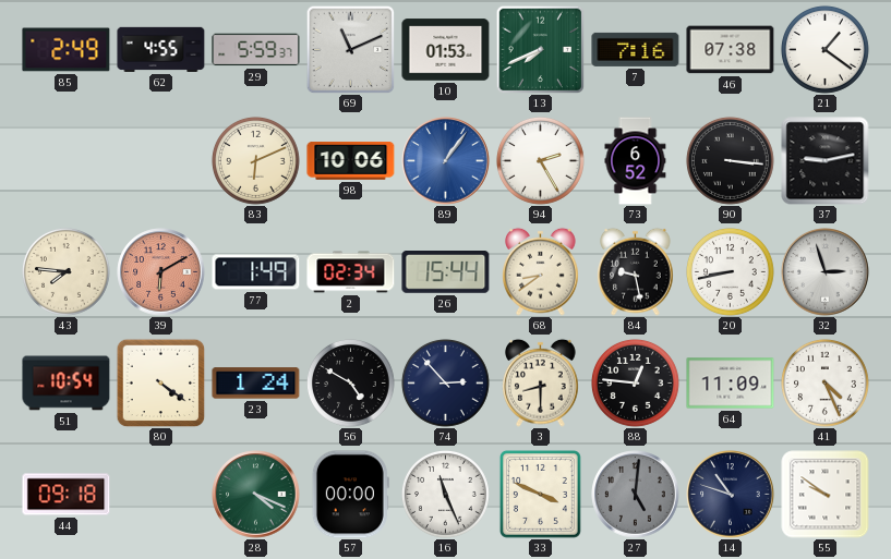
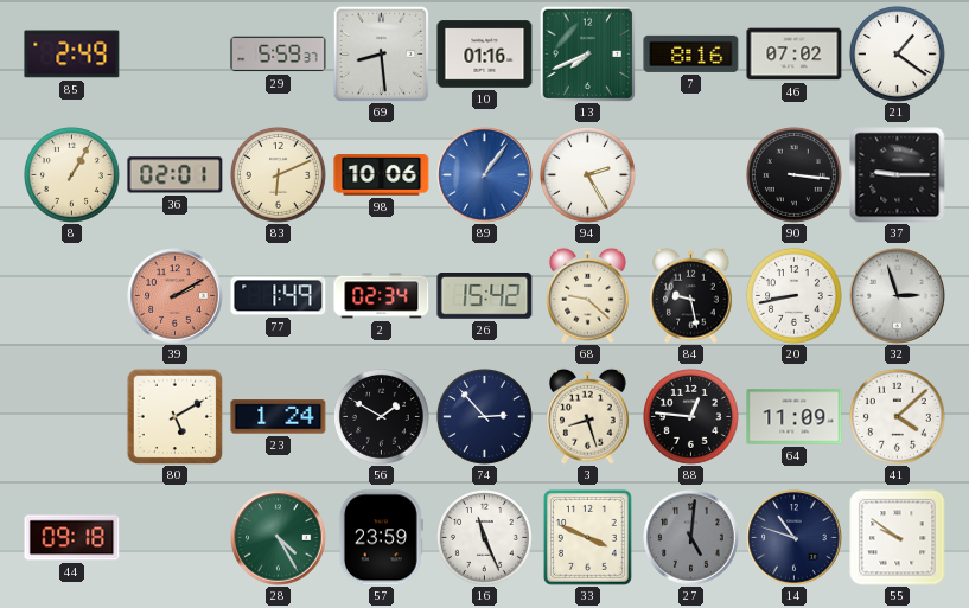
62: 4:55 -> none (161, 49)
69: 11:11 -> 8:29 (381, 53)
10: 01:53 -> 01:16 (485, 55)
7: 7:16 -> 8:16 (691, 53)
46: 07:38 -> 07:02 (795, 55)
8: none -> 1:05 (71, 174)
36: none -> 02:01 (176, 175)
73: 6:52 -> none (636, 161)
37: 9:13 -> 9:15 (898, 175)
43: 7:46 -> none (65, 271)
39: 6:10 -> 2:10 (176, 296)
26: 15:44 -> 15:42 (485, 296)
68: 8:39 -> 9:22 (588, 295)
51: 10:54 -> none (67, 384)
80: 4:21 -> 5:10 (174, 416)
56: 4:50 -> 1:50 (381, 416)
3: 8:30 -> 8:27 (588, 416)
41: 4:26 -> 4:08 (897, 416)
28: 4:19 -> 4:25 (279, 538)
57: 00:00 -> 23:59 (381, 538)
